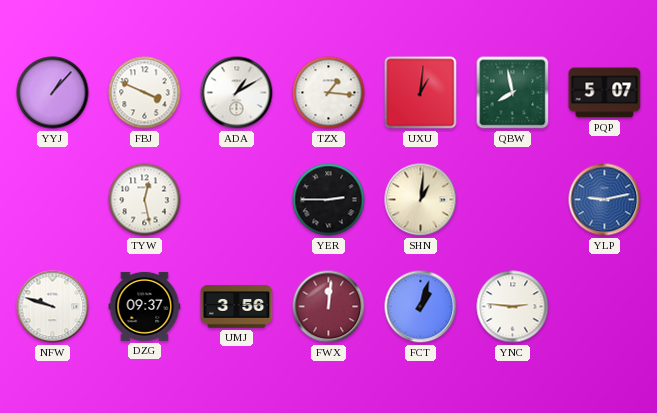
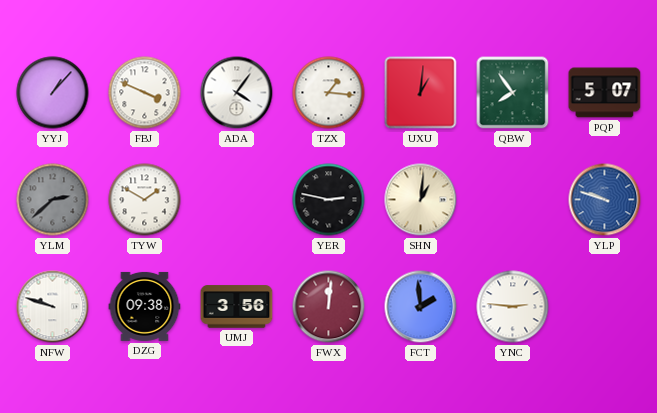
ADA: 1:10 -> 4:06 (237, 93)
QBW: 7:58 -> 7:54 (513, 93)
YLM: none -> 2:38 (53, 200)
TYW: 12:28 -> 1:50 (145, 200)
YER: 2:45 -> 2:47 (329, 200)
YLP: 9:13 -> 9:48 (605, 200)
DZG: 09:37 -> 09:38 (145, 306)
FCT: 1:03 -> 1:59 (421, 307)
